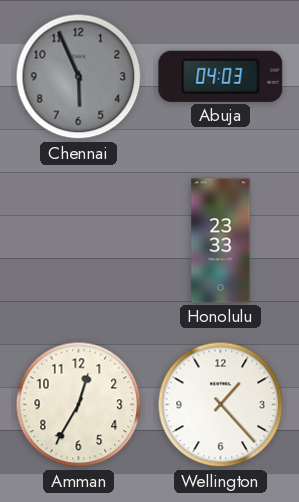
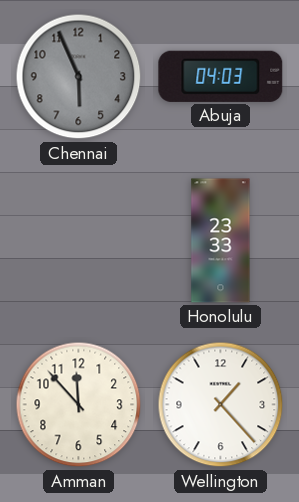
Amman: 12:35 -> 11:53 (79, 405)
